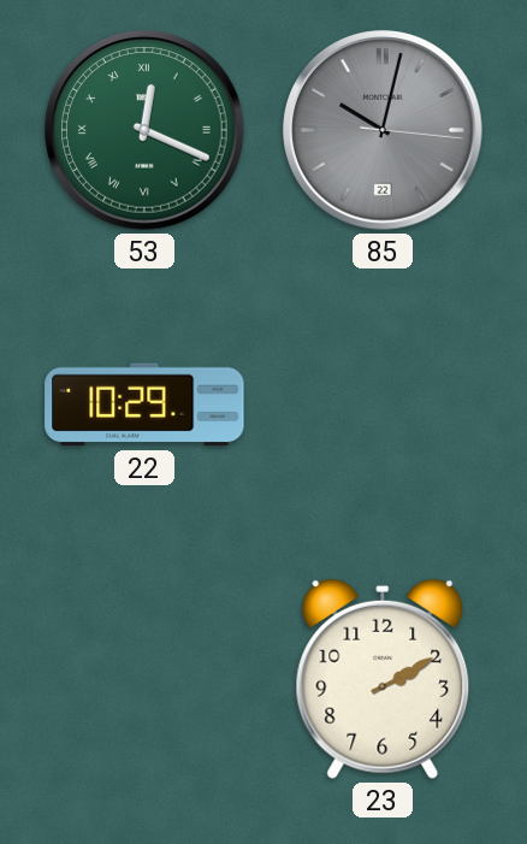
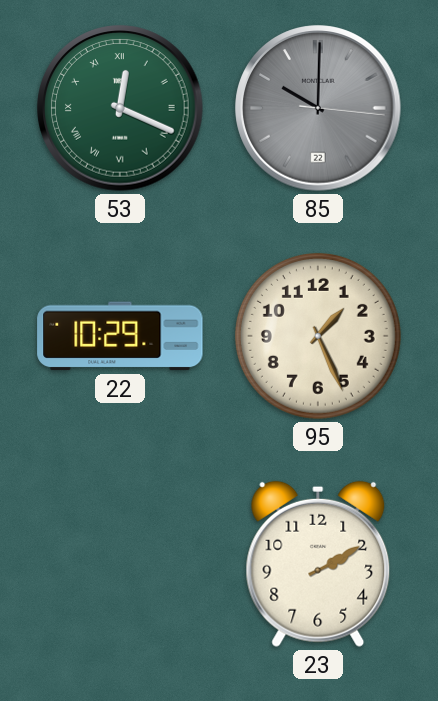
85: 10:02 -> 10:00 (318, 108)
95: none -> 1:26 (318, 336)
